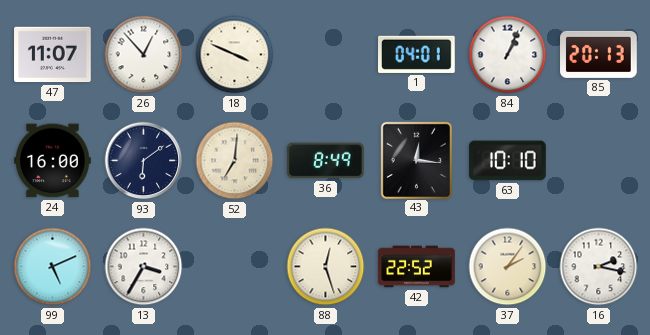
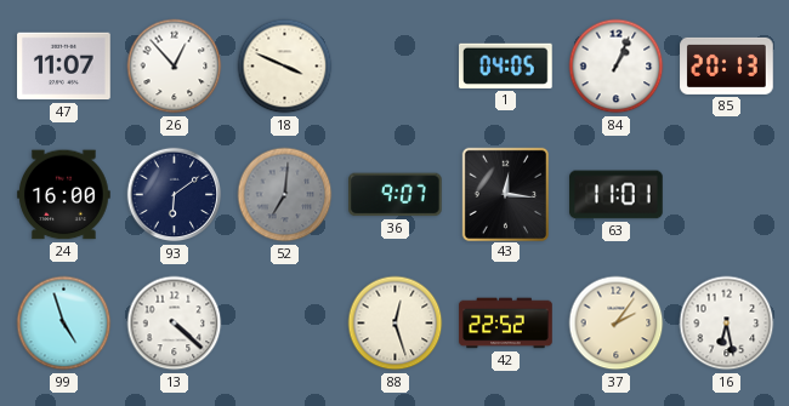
1: 04:01 -> 04:05 (506, 65)
52 dial: cream -> grey (285, 195)
36: 8:49 -> 9:07 (396, 195)
63: 10:10 -> 11:01 (617, 195)
99: 5:11 -> 4:57 (64, 324)
13: 3:35 -> 4:22 (175, 324)
16: 2:17 -> 6:28 (727, 324)
